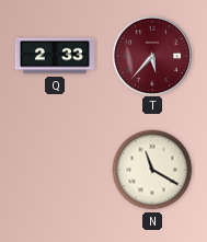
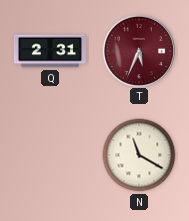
Q: 2:33 -> 2:31 (50, 51)
T: 5:37 -> 5:34 (138, 50)
